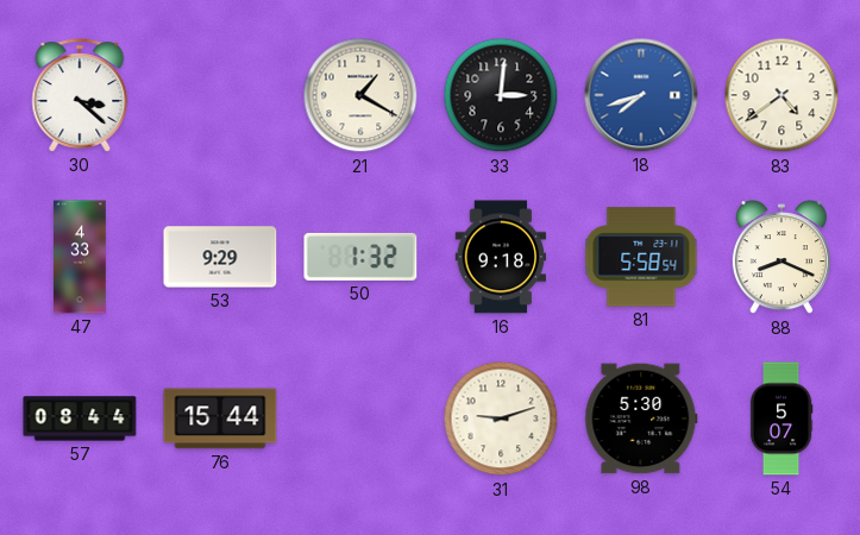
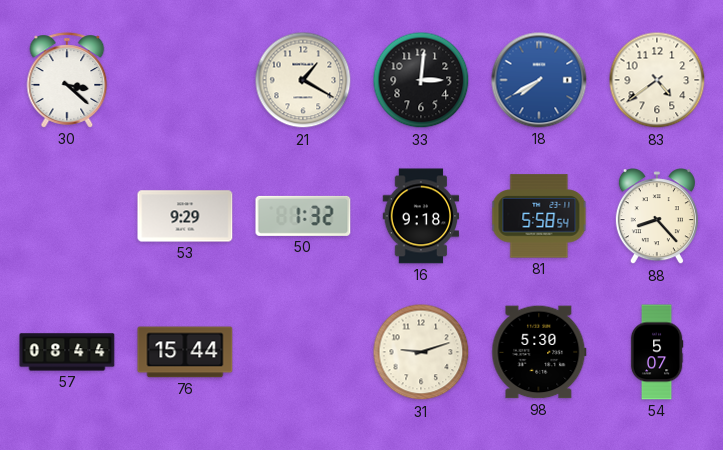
18: 7:42 -> 7:40 (539, 80)
47: 4:33 -> none (80, 257)
88: 8:19 -> 8:23 (657, 217)
